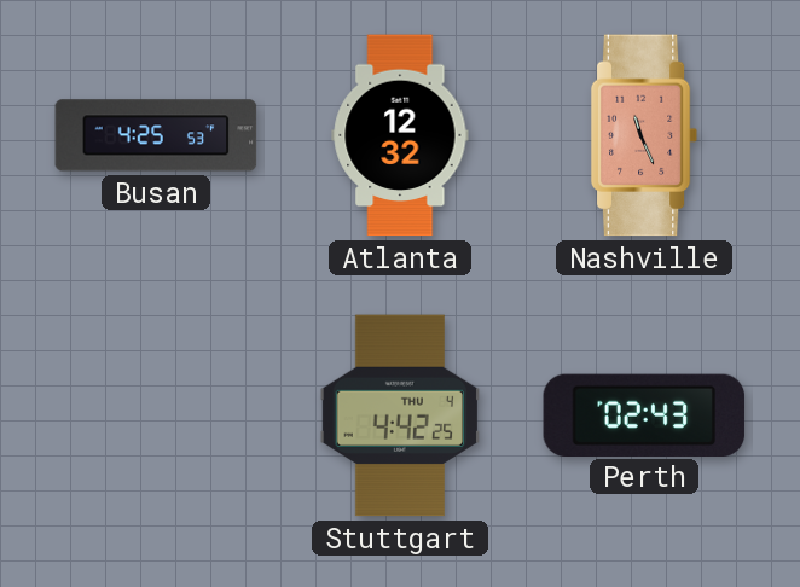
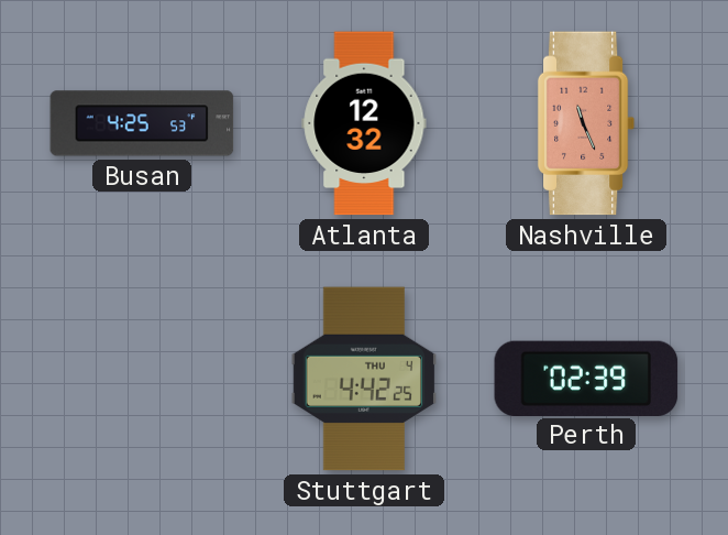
Perth: 02:43 -> 02:39 (586, 378)
